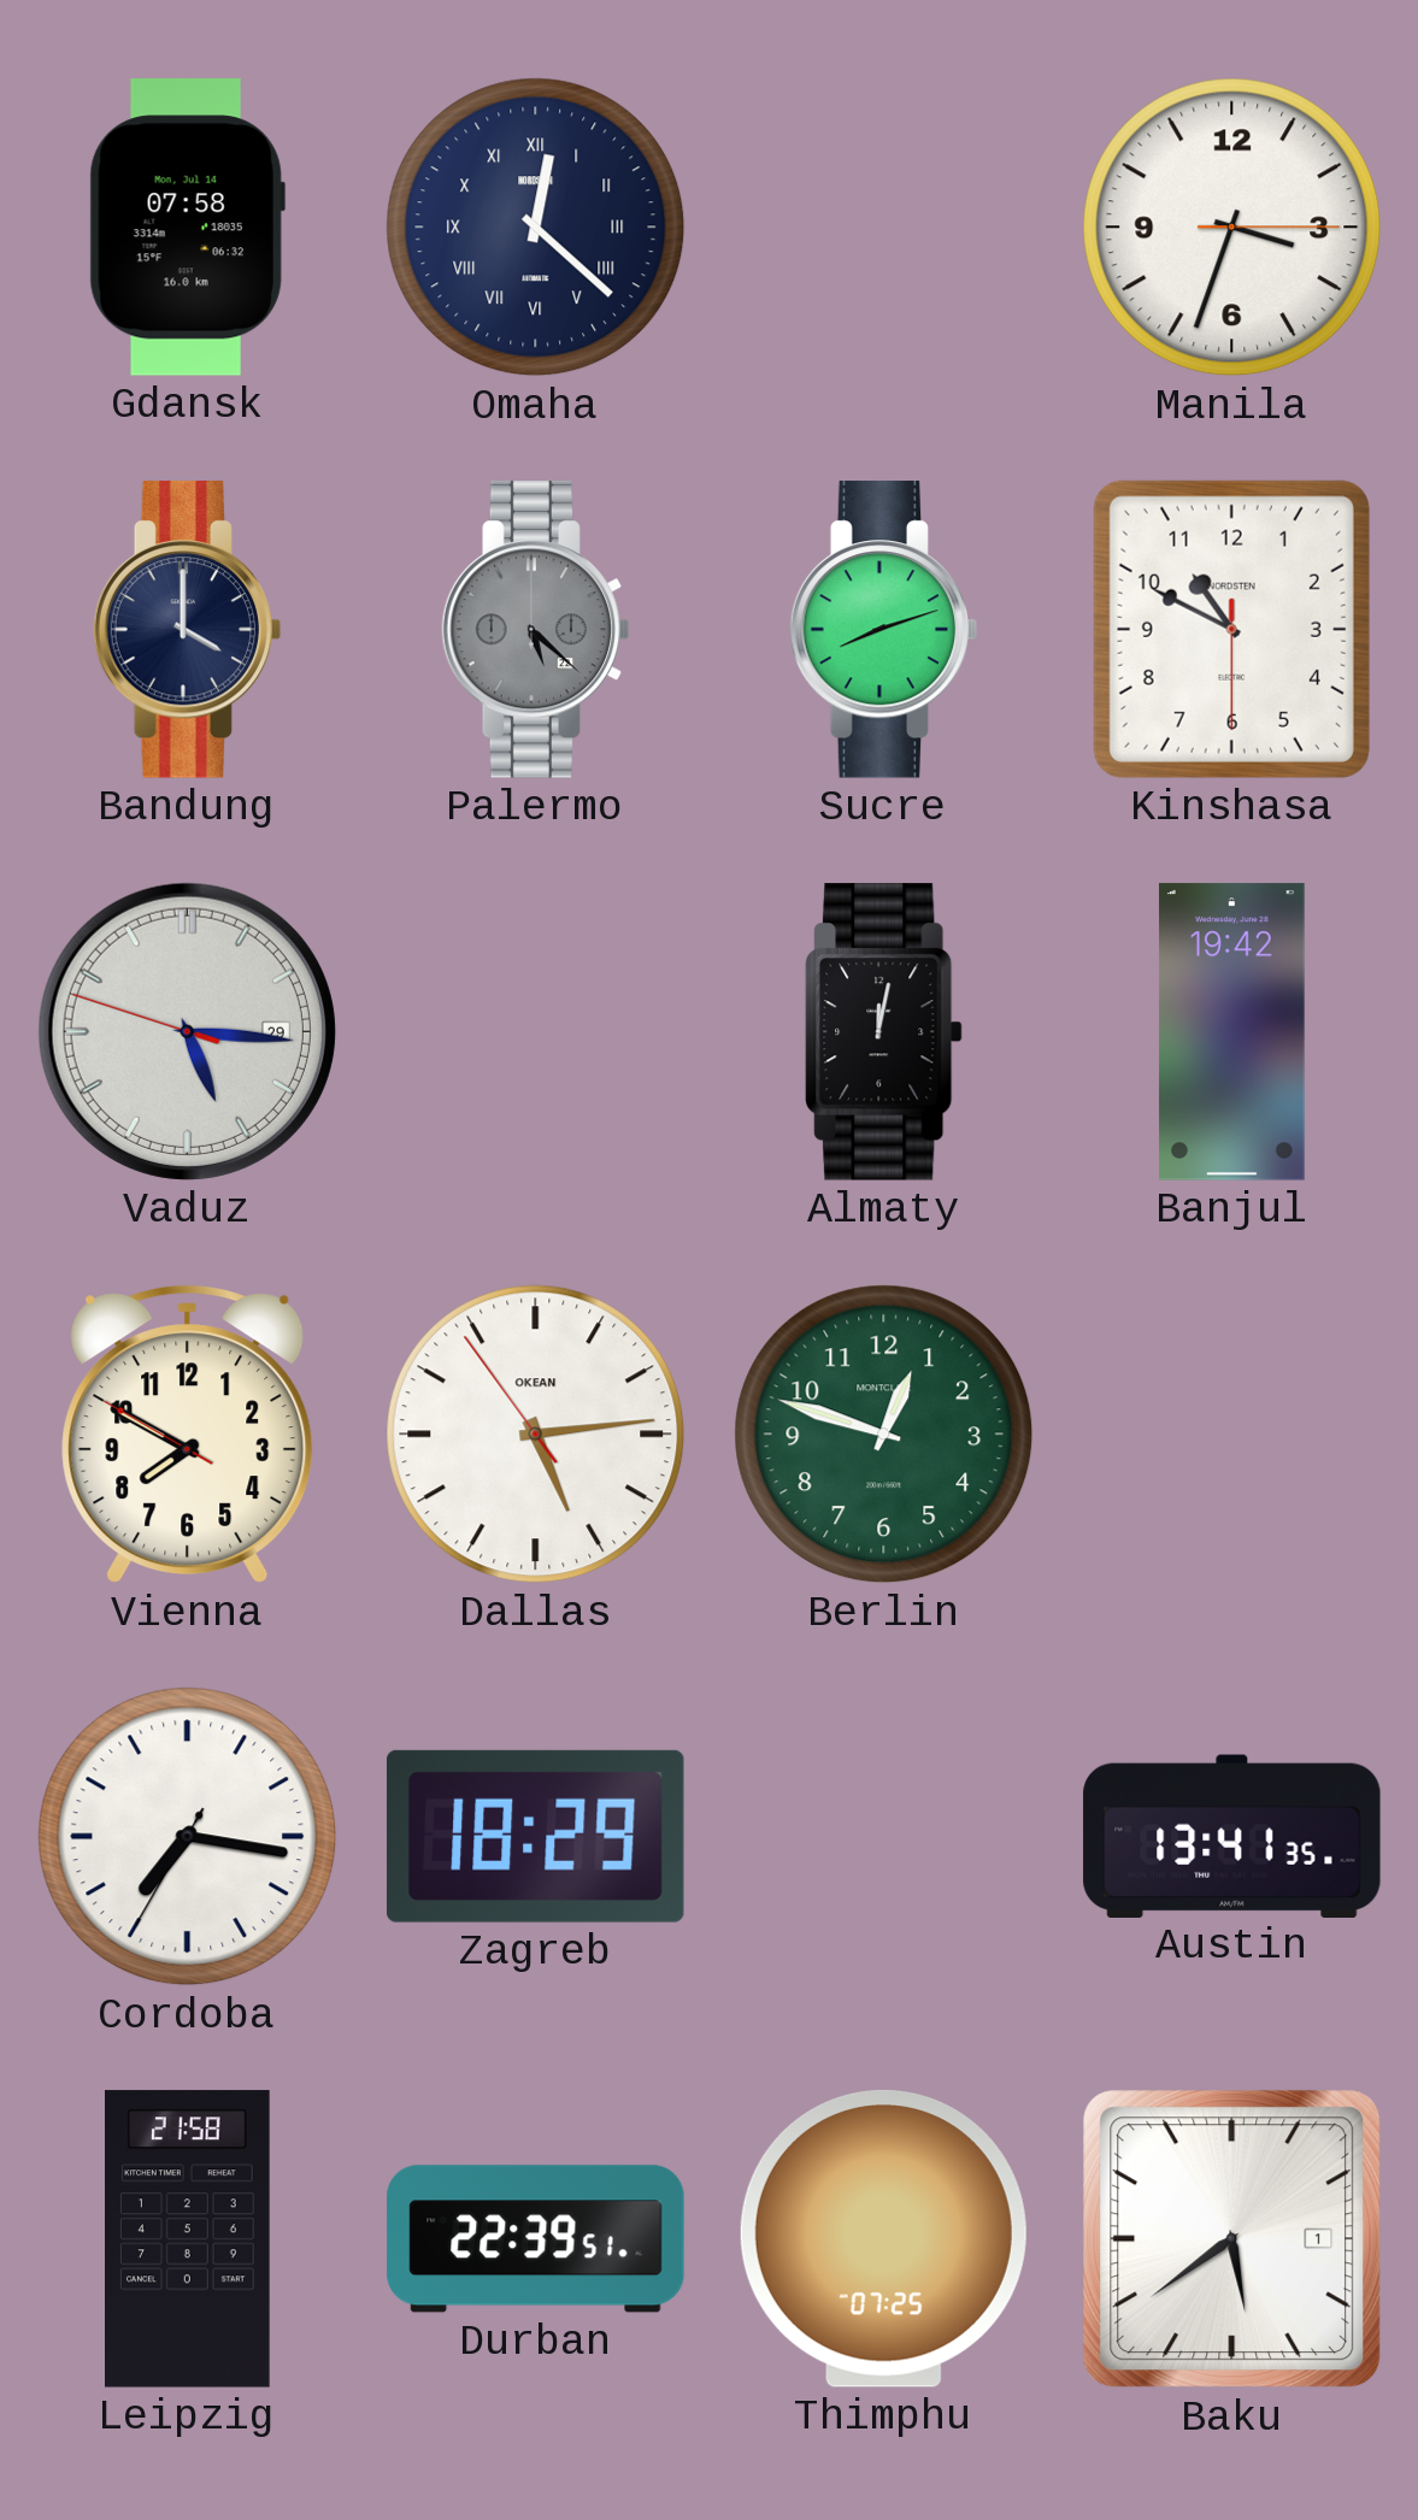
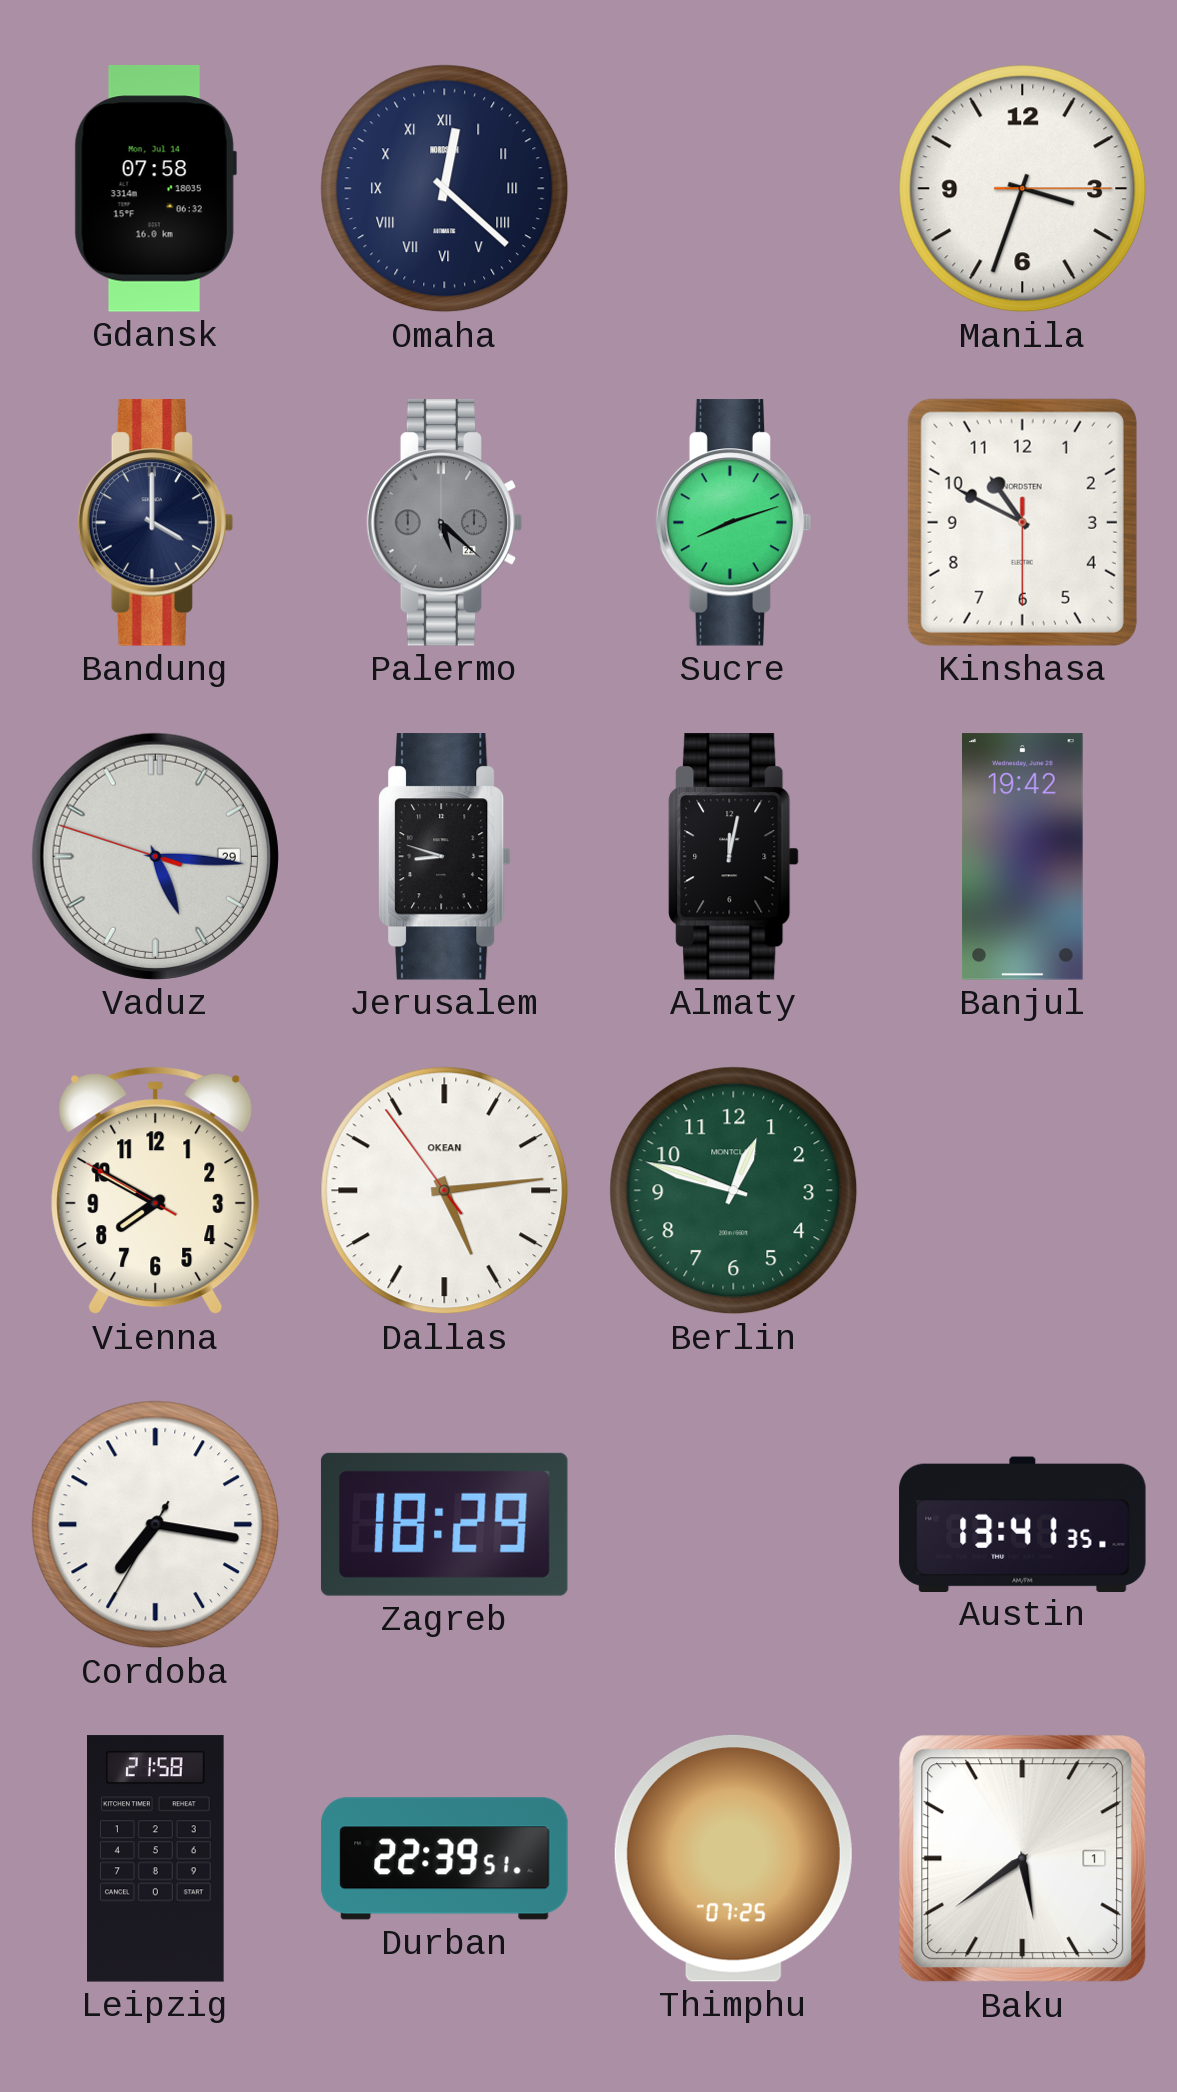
Jerusalem: none -> 8:48 (445, 857)
